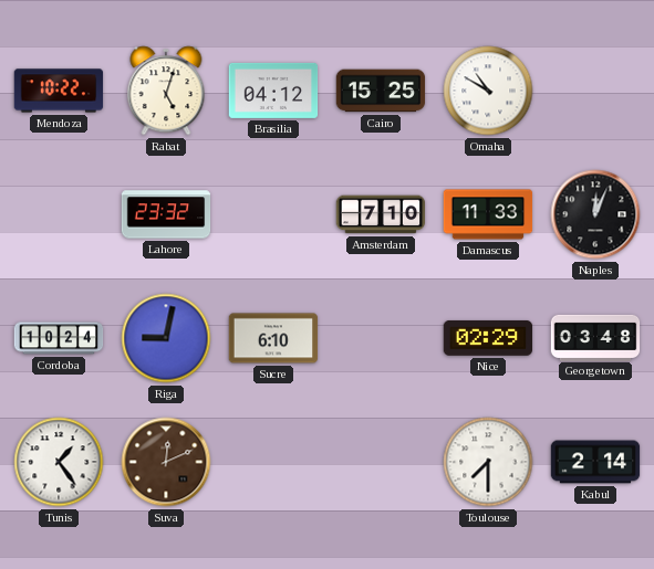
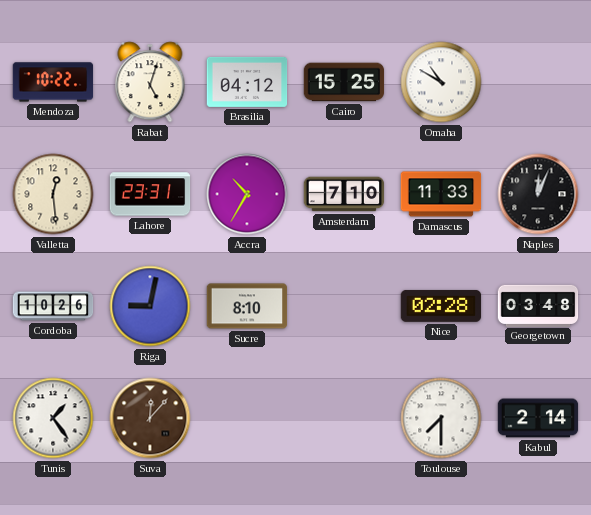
Valletta: none -> 12:29 (53, 194)
Lahore: 23:32 -> 23:31 (150, 194)
Accra: none -> 10:35 (247, 194)
Cordoba: 10:24 -> 10:26 (53, 306)
Sucre: 6:10 -> 8:10 (247, 306)
Nice: 02:29 -> 02:28 (441, 306)
Suva: 12:11 -> 12:07 (150, 418)
